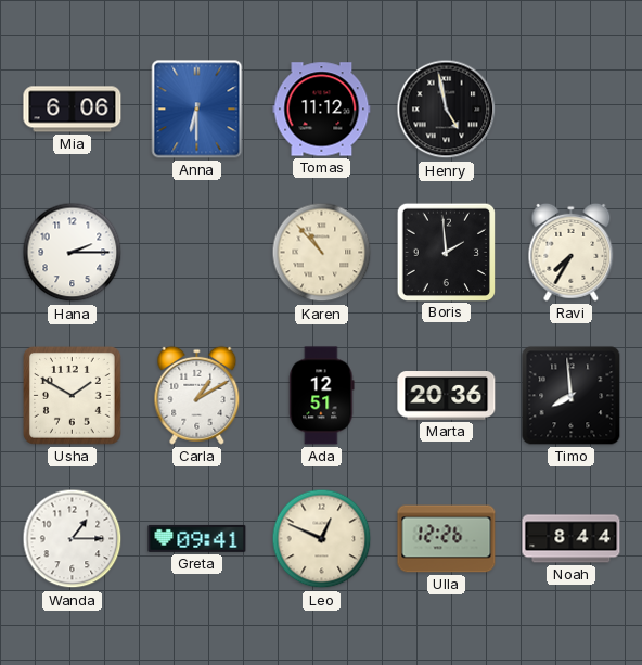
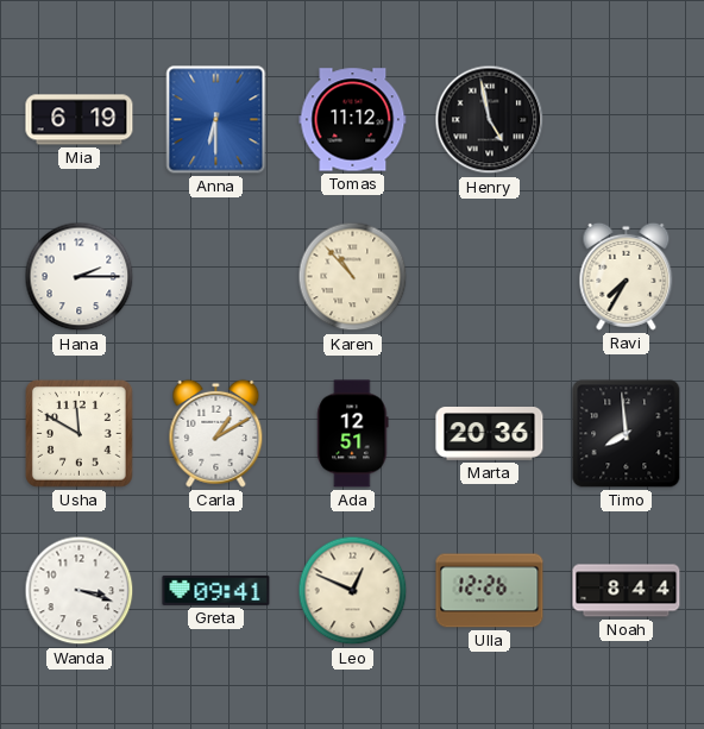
Mia: 6:06 -> 6:19 (80, 120)
Boris: 1:59 -> none (446, 252)
Usha: 1:50 -> 11:50 (80, 434)
Wanda: 1:15 -> 3:18 (80, 591)
